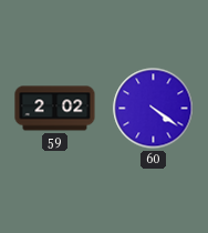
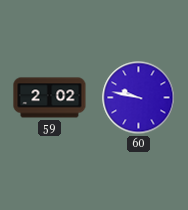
60: 4:21 -> 9:47 (139, 98)
